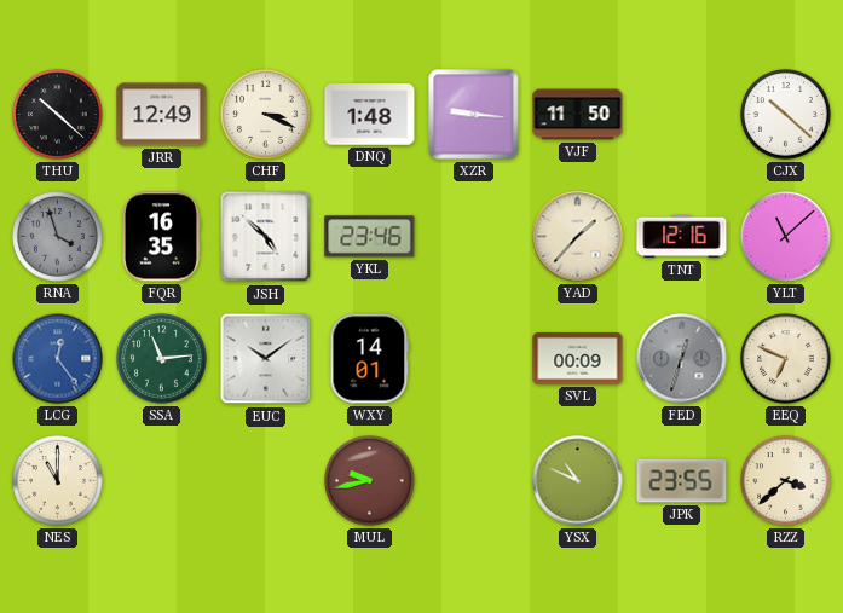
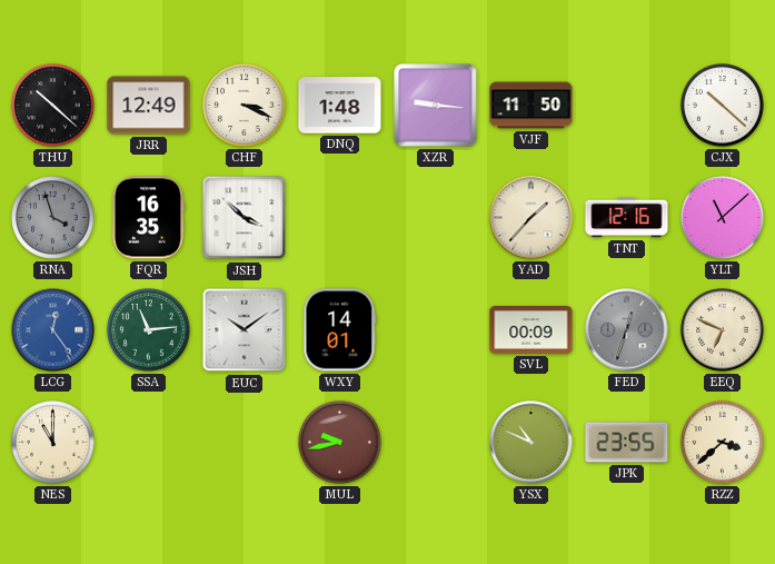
JSH: 4:52 -> 3:52 (245, 218)
YKL: 23:46 -> none (370, 237)
